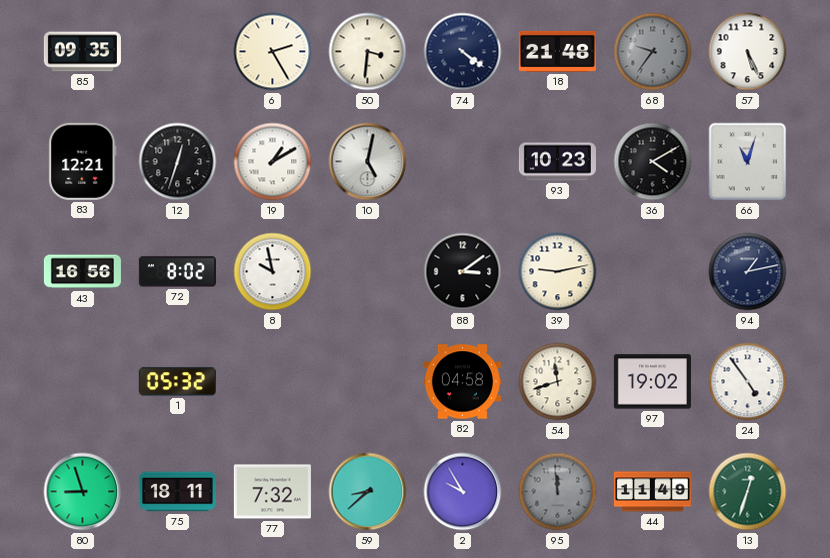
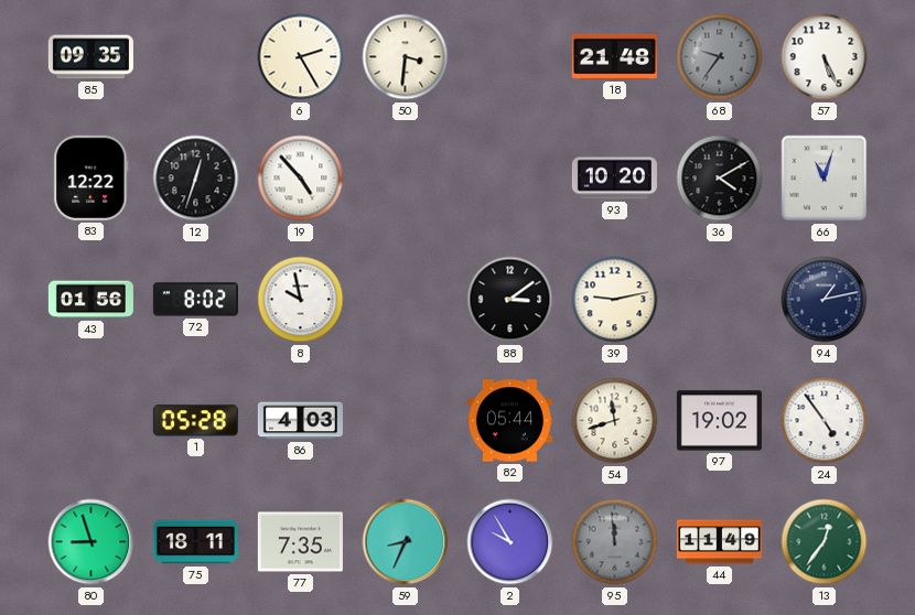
74: 4:21 -> none (463, 52)
83: 12:21 -> 12:22 (91, 177)
19: 1:10 -> 4:53 (301, 179)
10: 5:02 -> none (368, 162)
93: 10:23 -> 10:20 (614, 179)
43: 16:56 -> 01:56 (90, 300)
1: 05:32 -> 05:28 (195, 421)
86: none -> 4:03 (300, 421)
82: 04:58 -> 05:44 (509, 421)
77: 7:32 -> 7:35 (300, 542)
59: 8:38 -> 8:34 (406, 542)
13: 12:33 -> 12:36 (825, 542)
